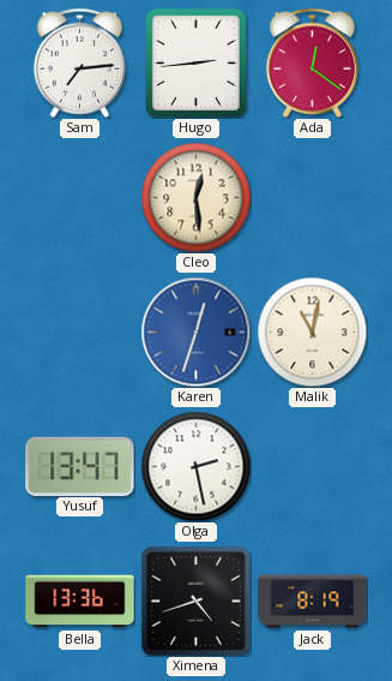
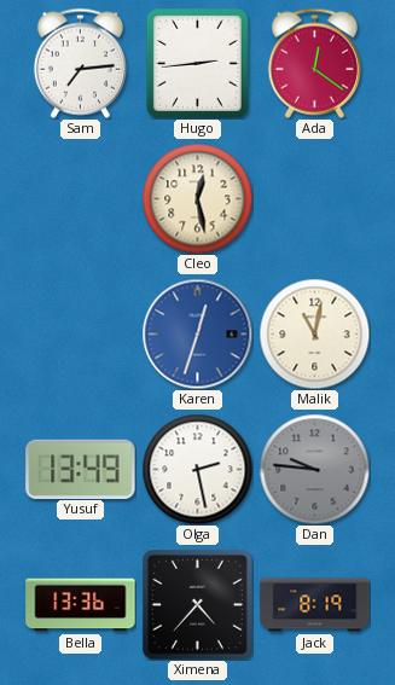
Cleo: 12:29 -> 12:28 (197, 198)
Yusuf: 13:47 -> 13:49 (81, 469)
Dan: none -> 9:46 (314, 469)
Ximena: 4:42 -> 4:37 (198, 605)
